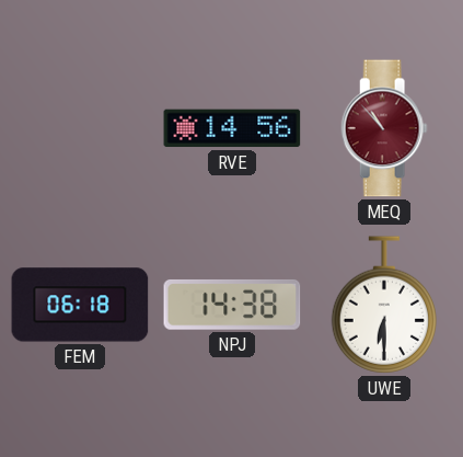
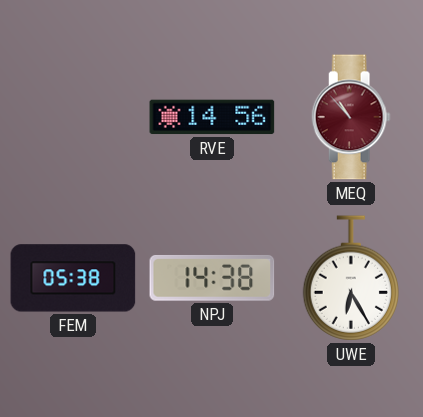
FEM: 06:18 -> 05:38 (73, 278)
UWE: 6:30 -> 6:25 (350, 278)
